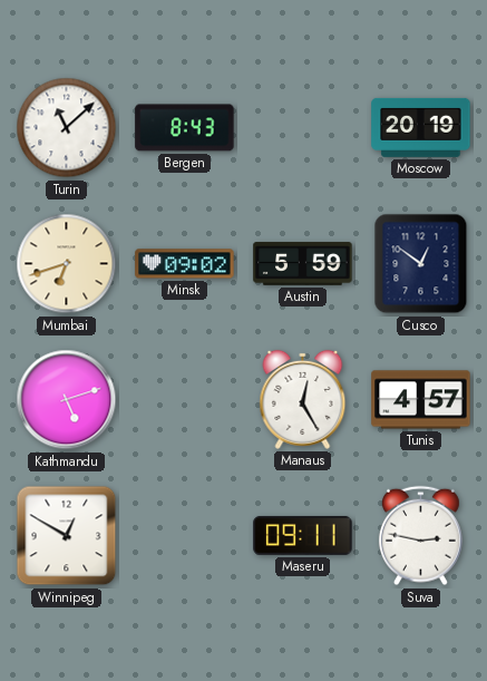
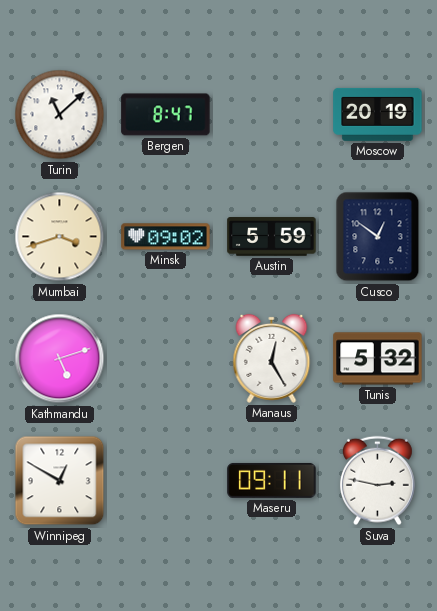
Bergen: 8:43 -> 8:47 (166, 115)
Mumbai: 6:42 -> 3:42 (60, 237)
Tunis: 4:57 -> 5:32 (378, 359)
